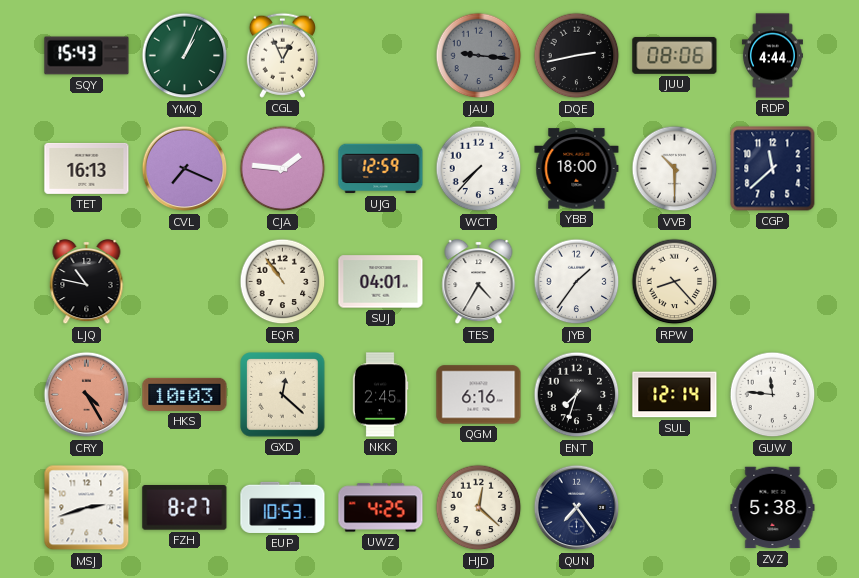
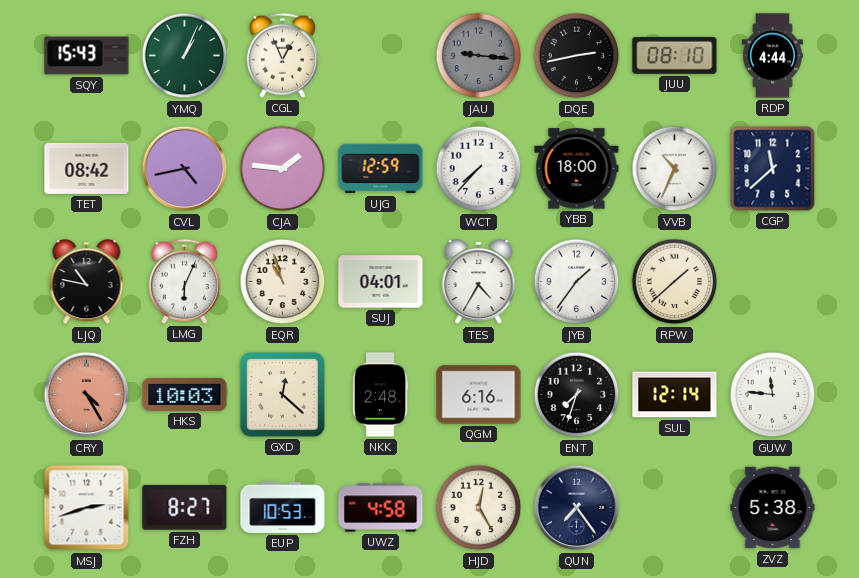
JUU: 08:06 -> 08:10 (675, 55)
TET: 16:13 -> 08:42 (87, 168)
CVL: 7:19 -> 4:43 (185, 169)
VVB: 10:30 -> 10:34 (675, 169)
LMG: none -> 6:04 (184, 281)
EQR: 10:54 -> 10:57 (283, 282)
RPW: 8:23 -> 1:38 (675, 282)
NKK: 2:45 -> 2:48 (380, 395)
UWZ: 4:25 -> 4:58 (381, 508)
HJD: 12:22 -> 12:25 (479, 508)
